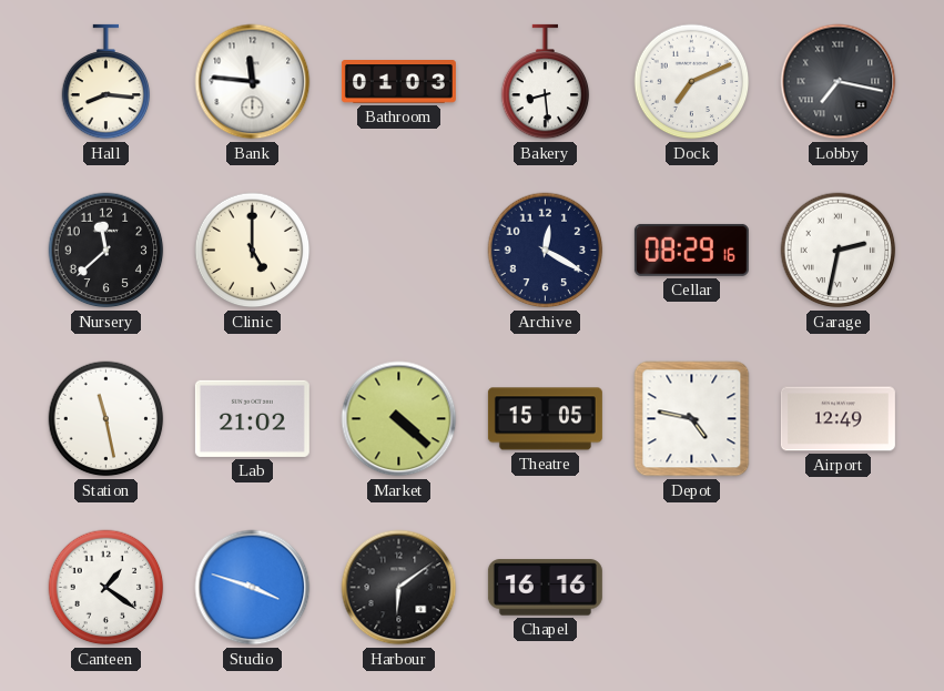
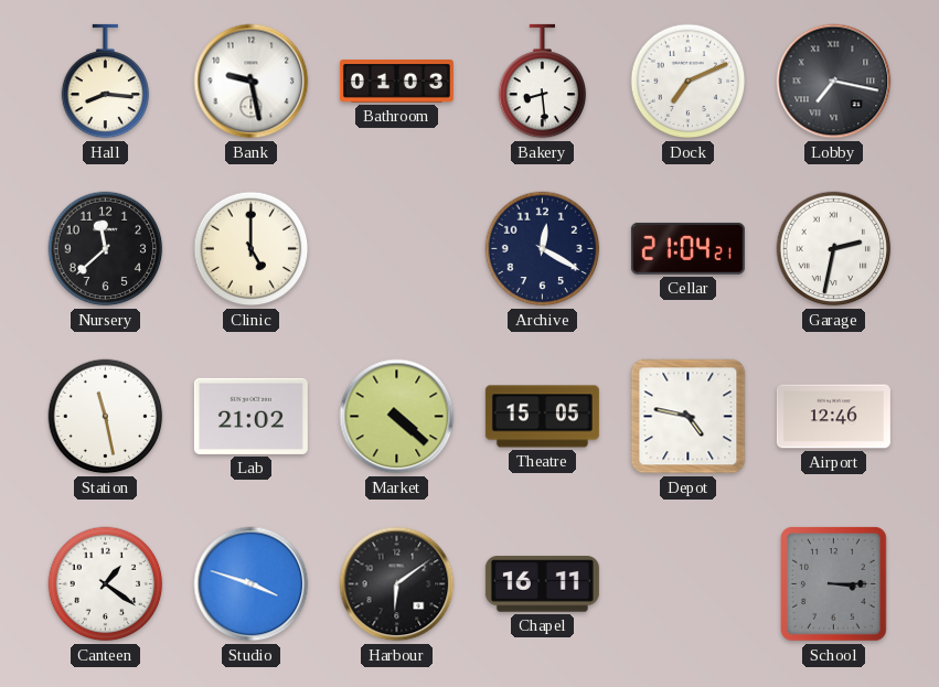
Bank: 11:46 -> 9:28 (252, 82)
Cellar: 08:29 -> 21:04 (687, 248)
Airport: 12:49 -> 12:46 (833, 417)
Chapel: 16:16 -> 16:11 (542, 584)
School: none -> 3:15 (834, 584)
